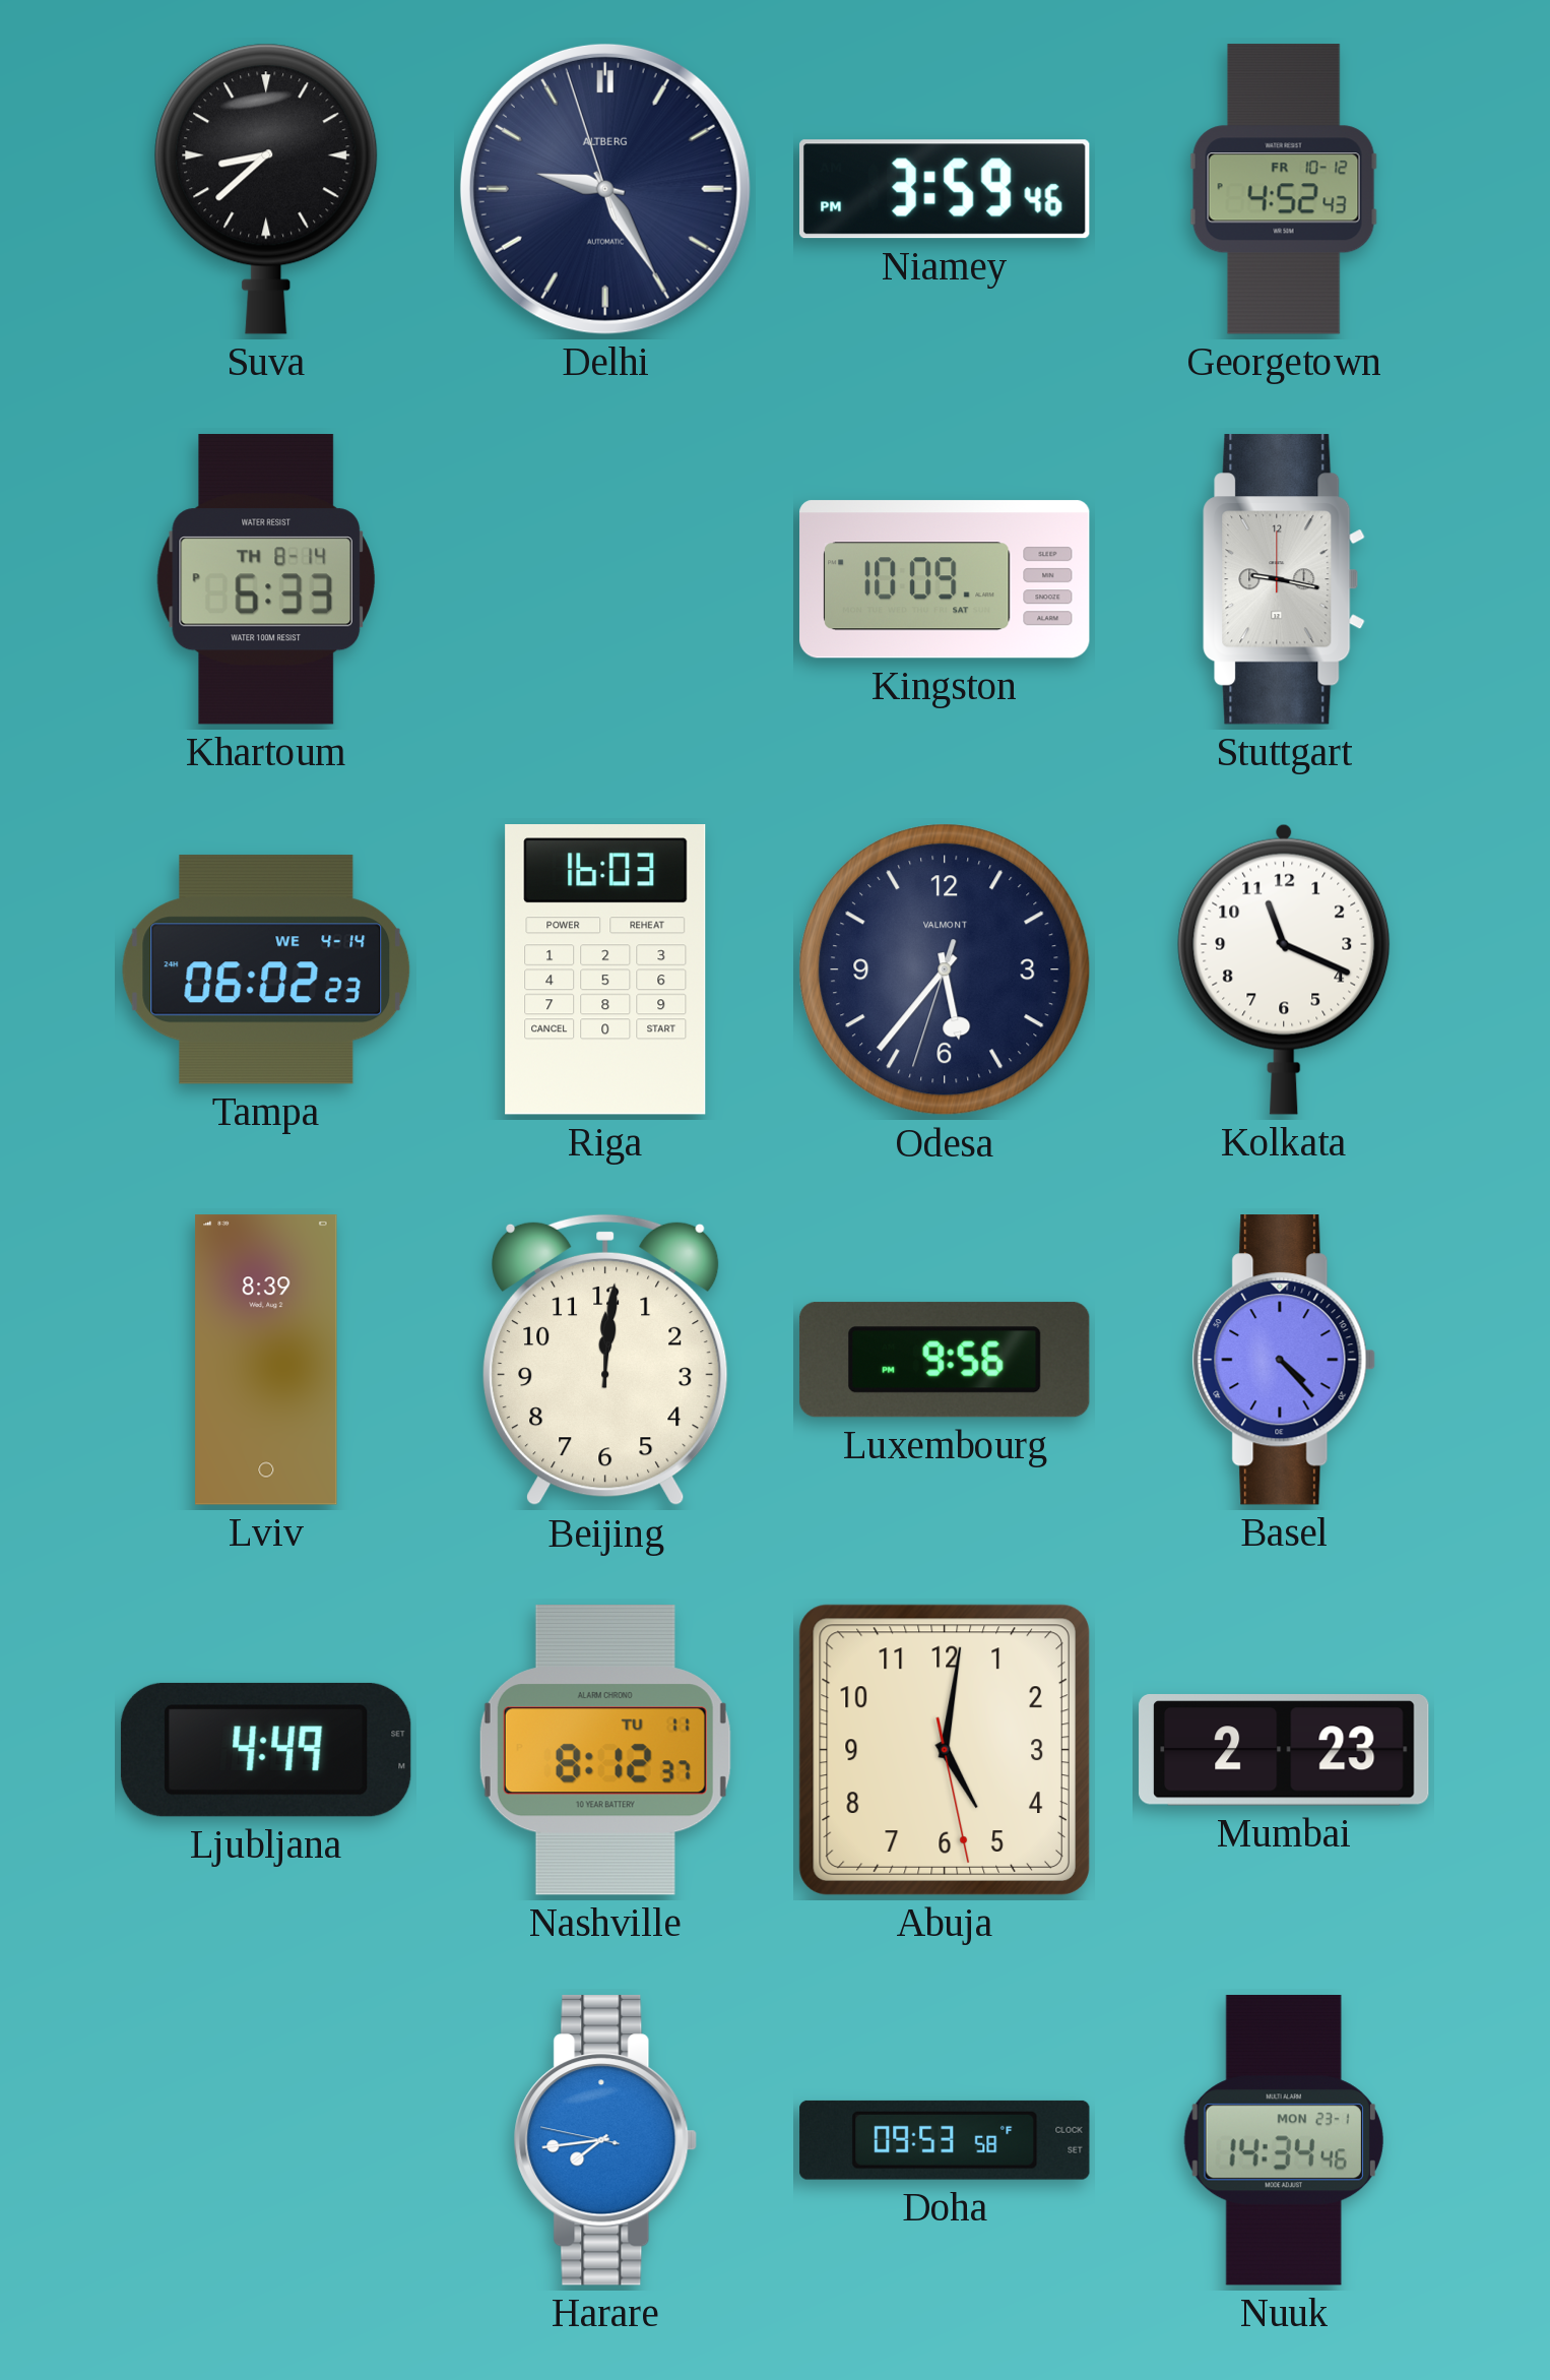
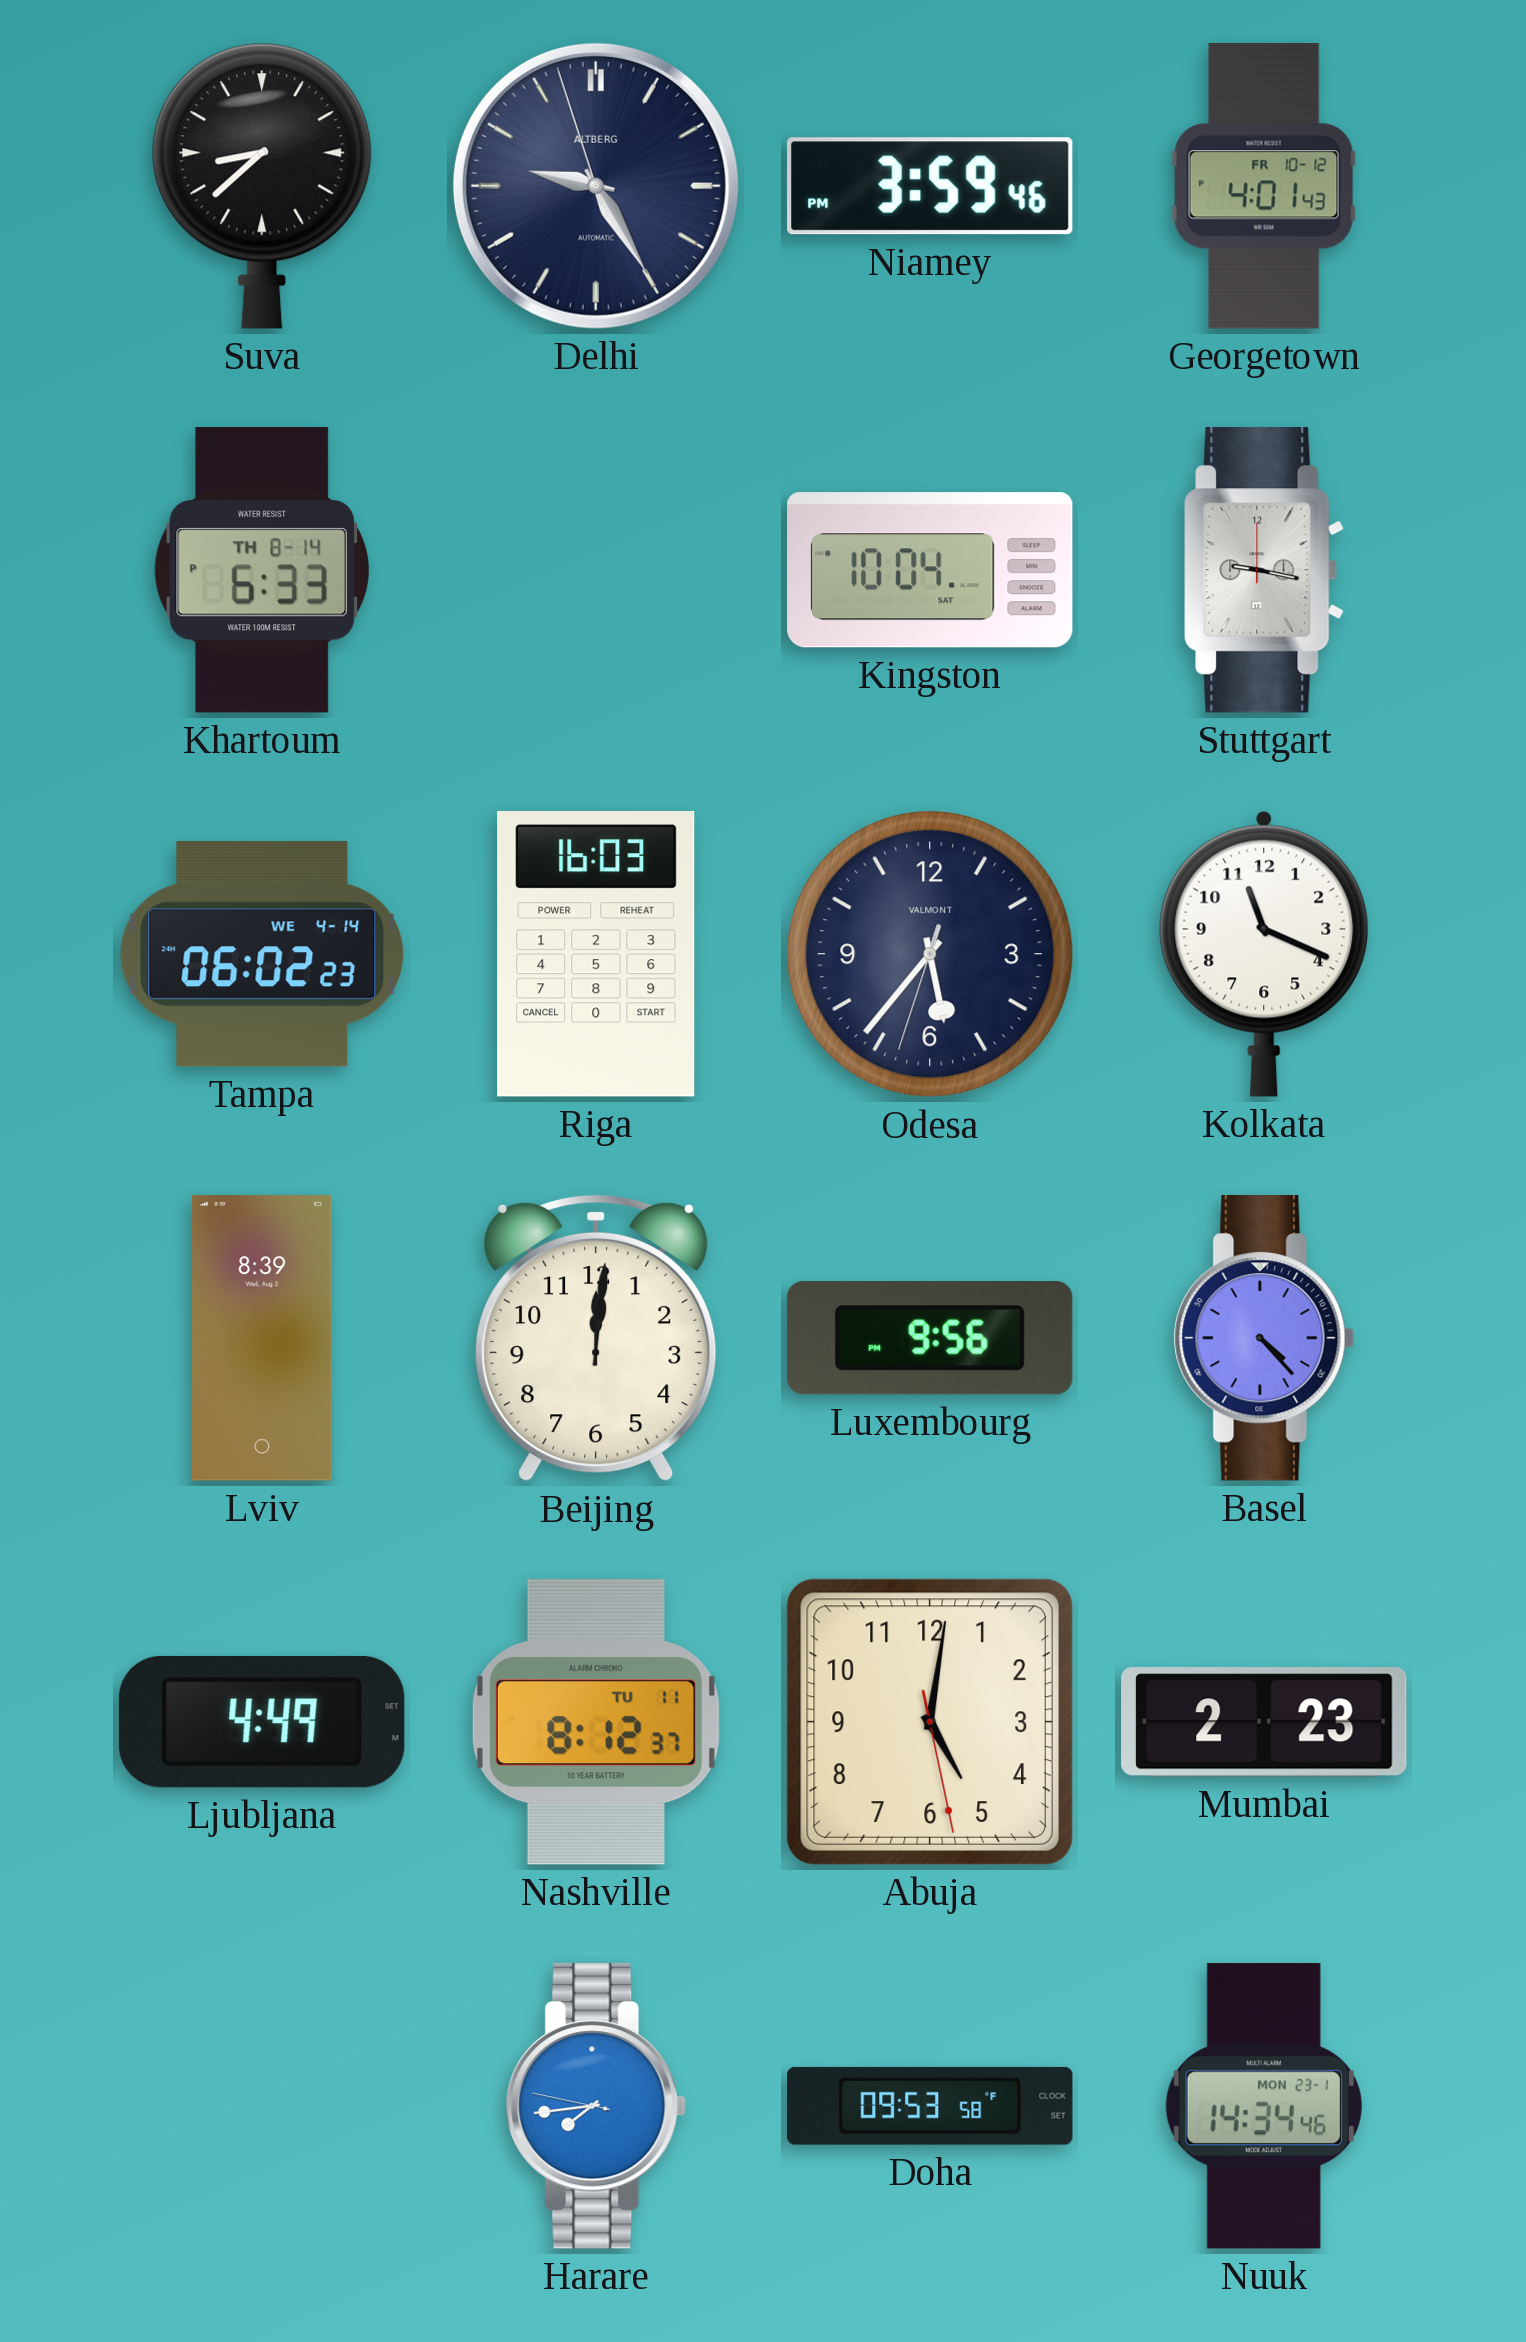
Georgetown: 4:52 -> 4:01 (1264, 186)
Kingston: 10:09 -> 10:04 (930, 570)
